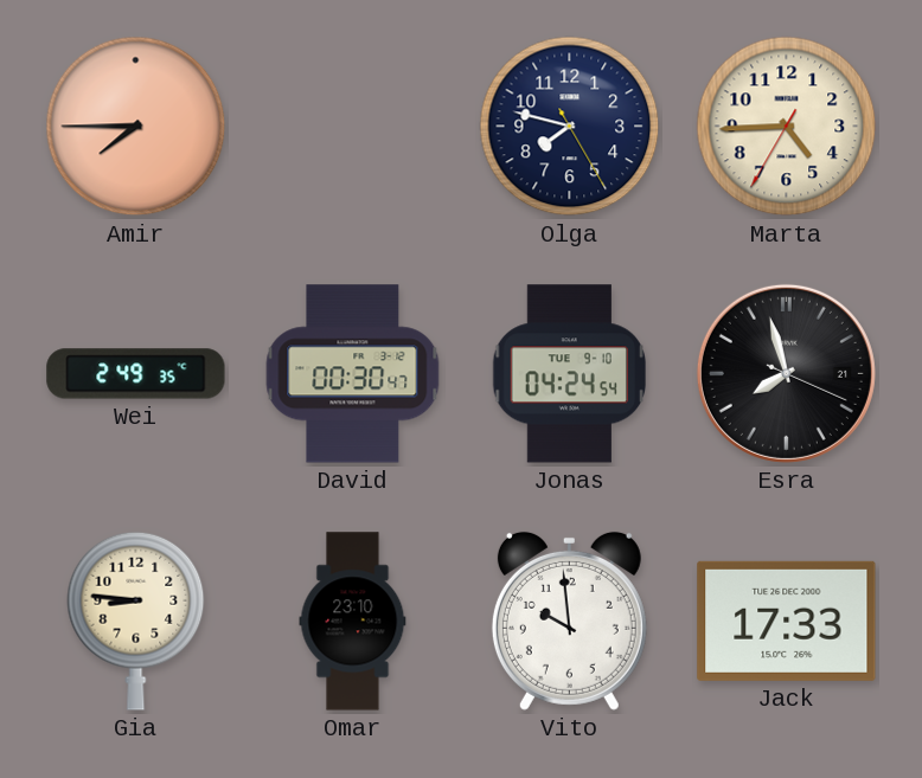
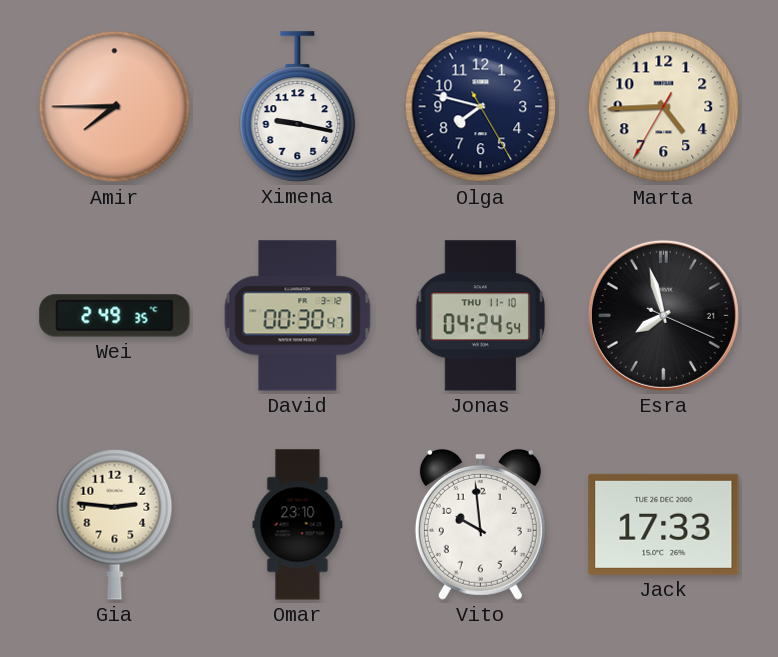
Ximena: none -> 9:17 (298, 107)
Jonas date: TUE 9-10 -> THU 11-10 (480, 316)
Gia: 8:46 -> 2:46 (115, 524)
